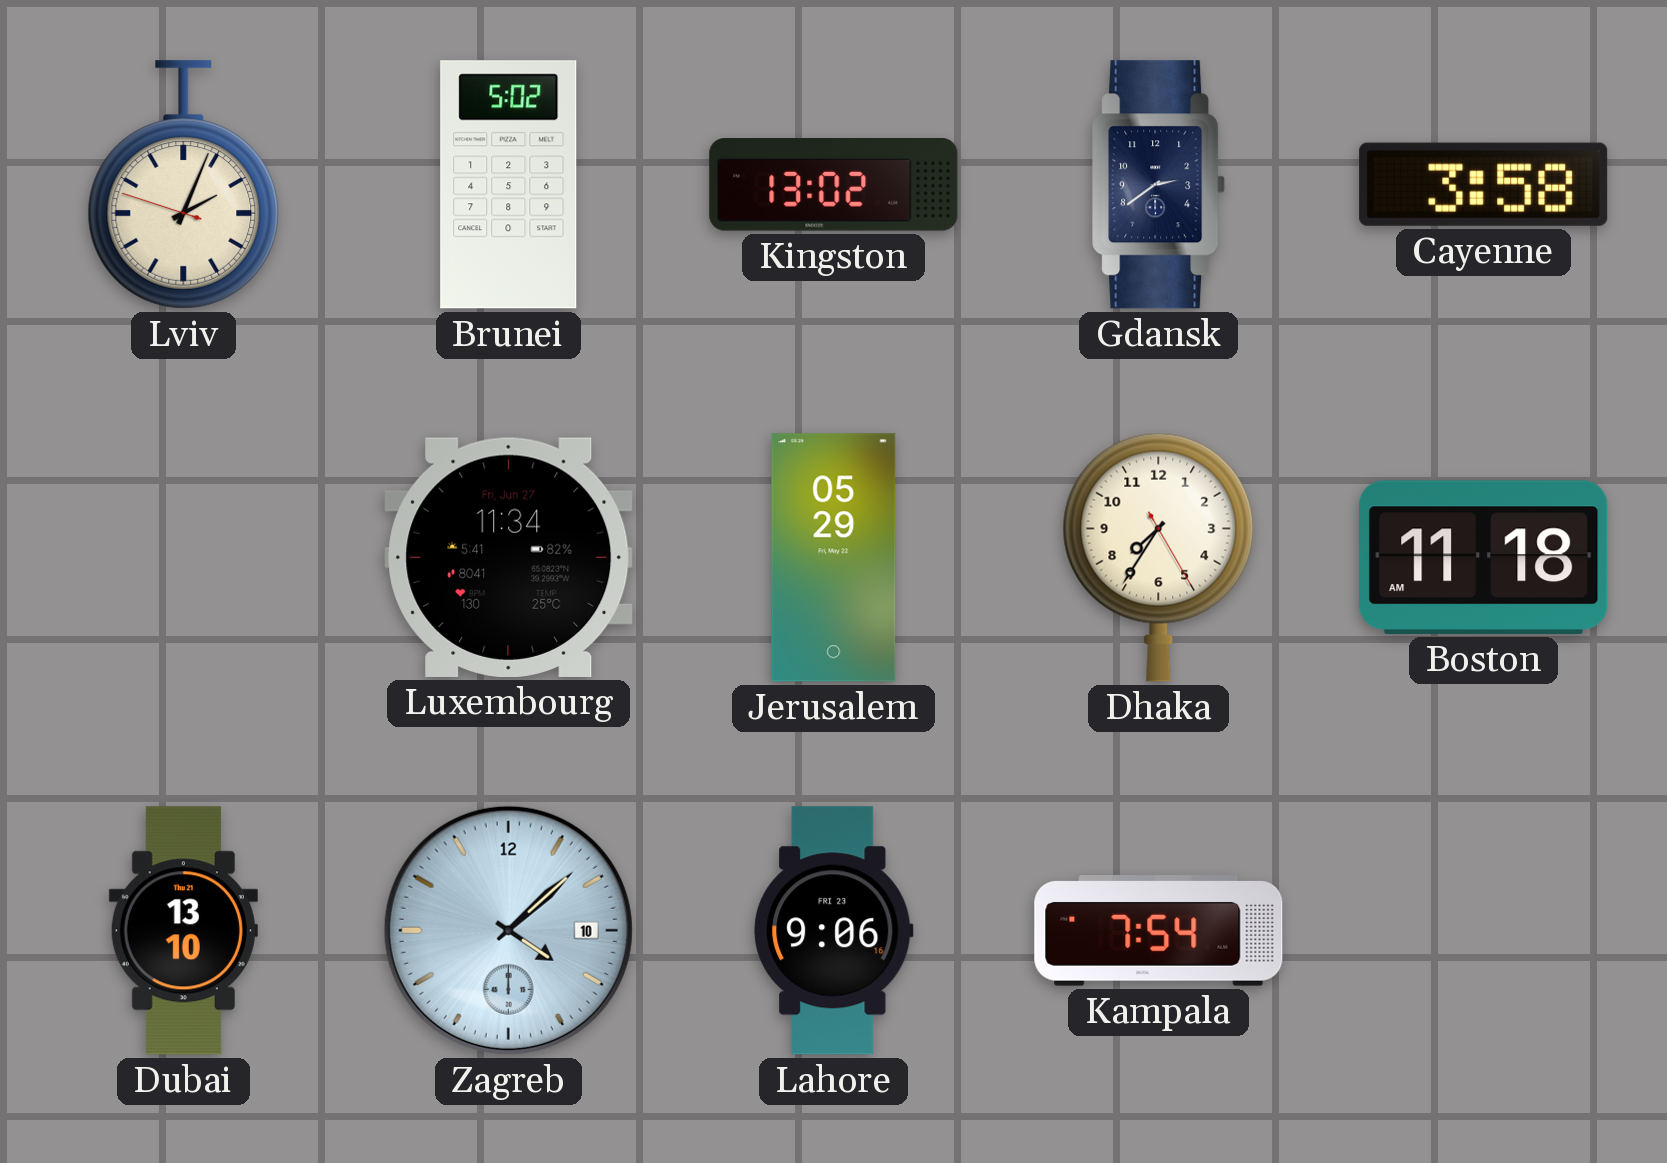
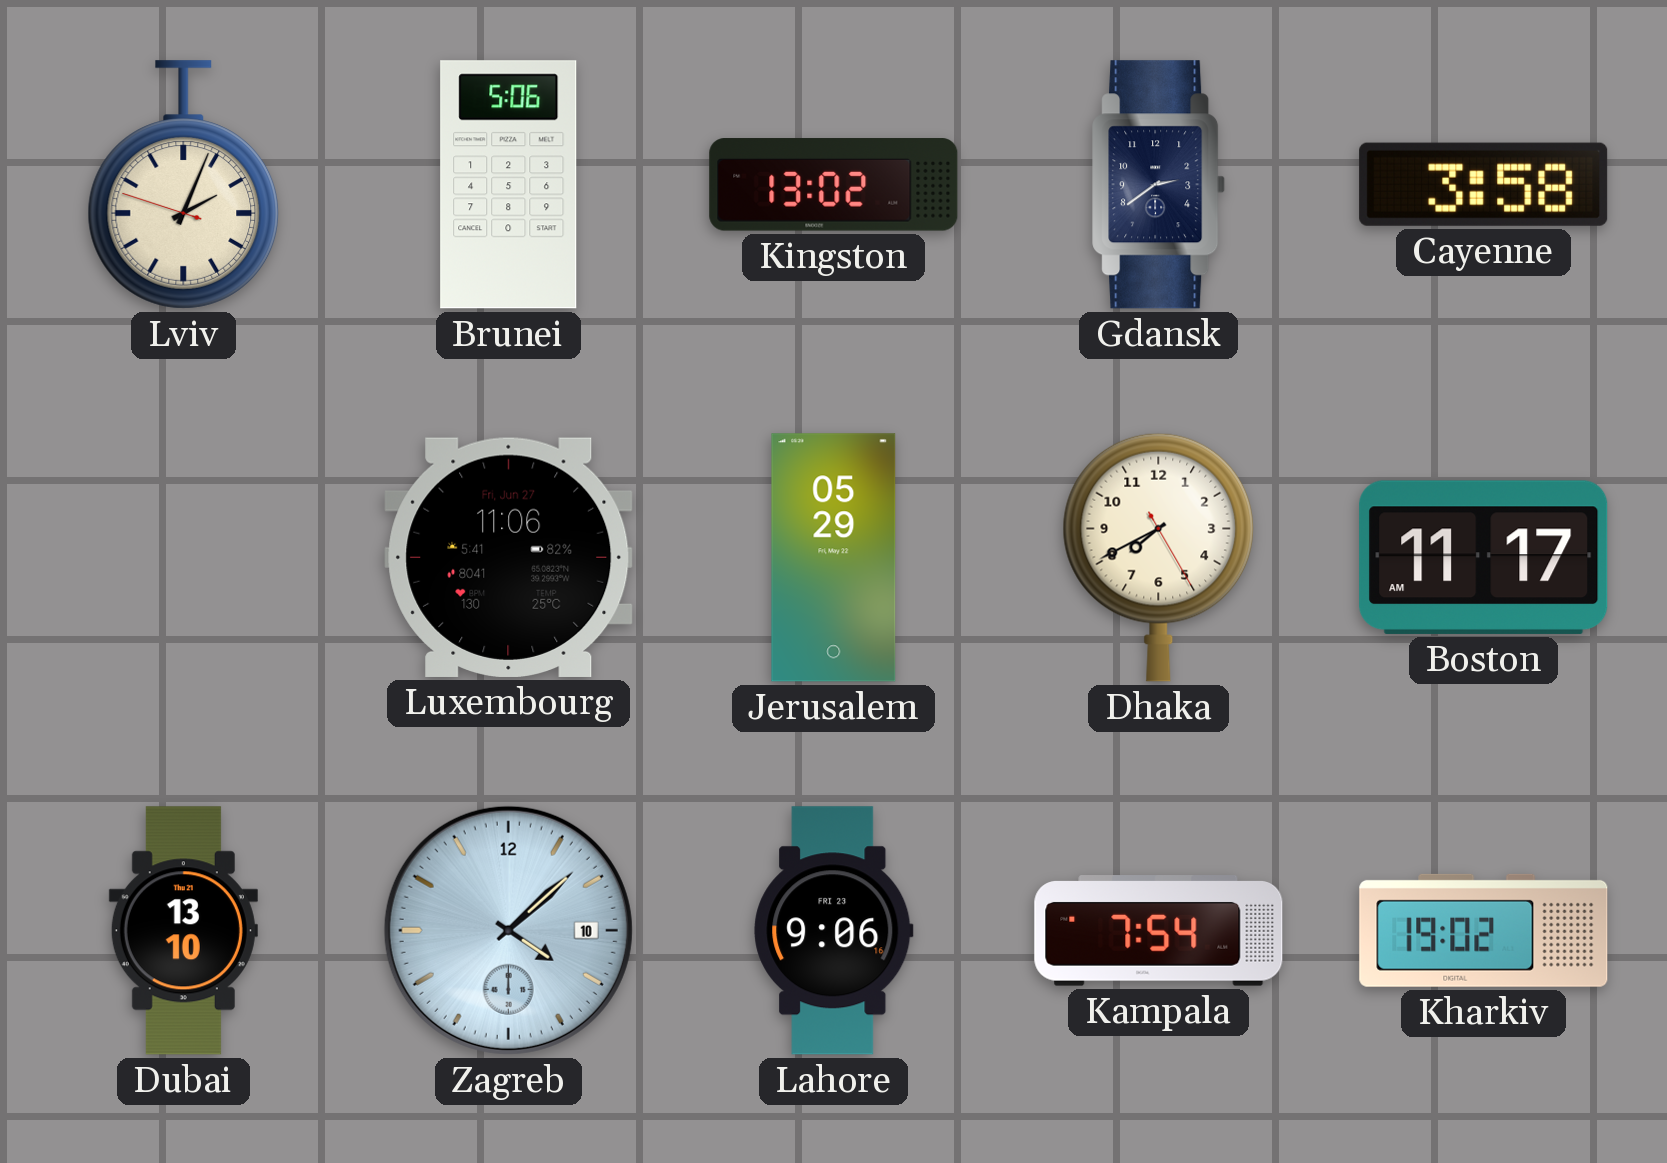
Brunei: 5:02 -> 5:06 (509, 185)
Luxembourg: 11:34 -> 11:06 (509, 557)
Dhaka: 7:35 -> 7:40 (1159, 557)
Boston: 11:18 -> 11:17 (1484, 557)
Kharkiv: none -> 19:02 (1484, 930)
